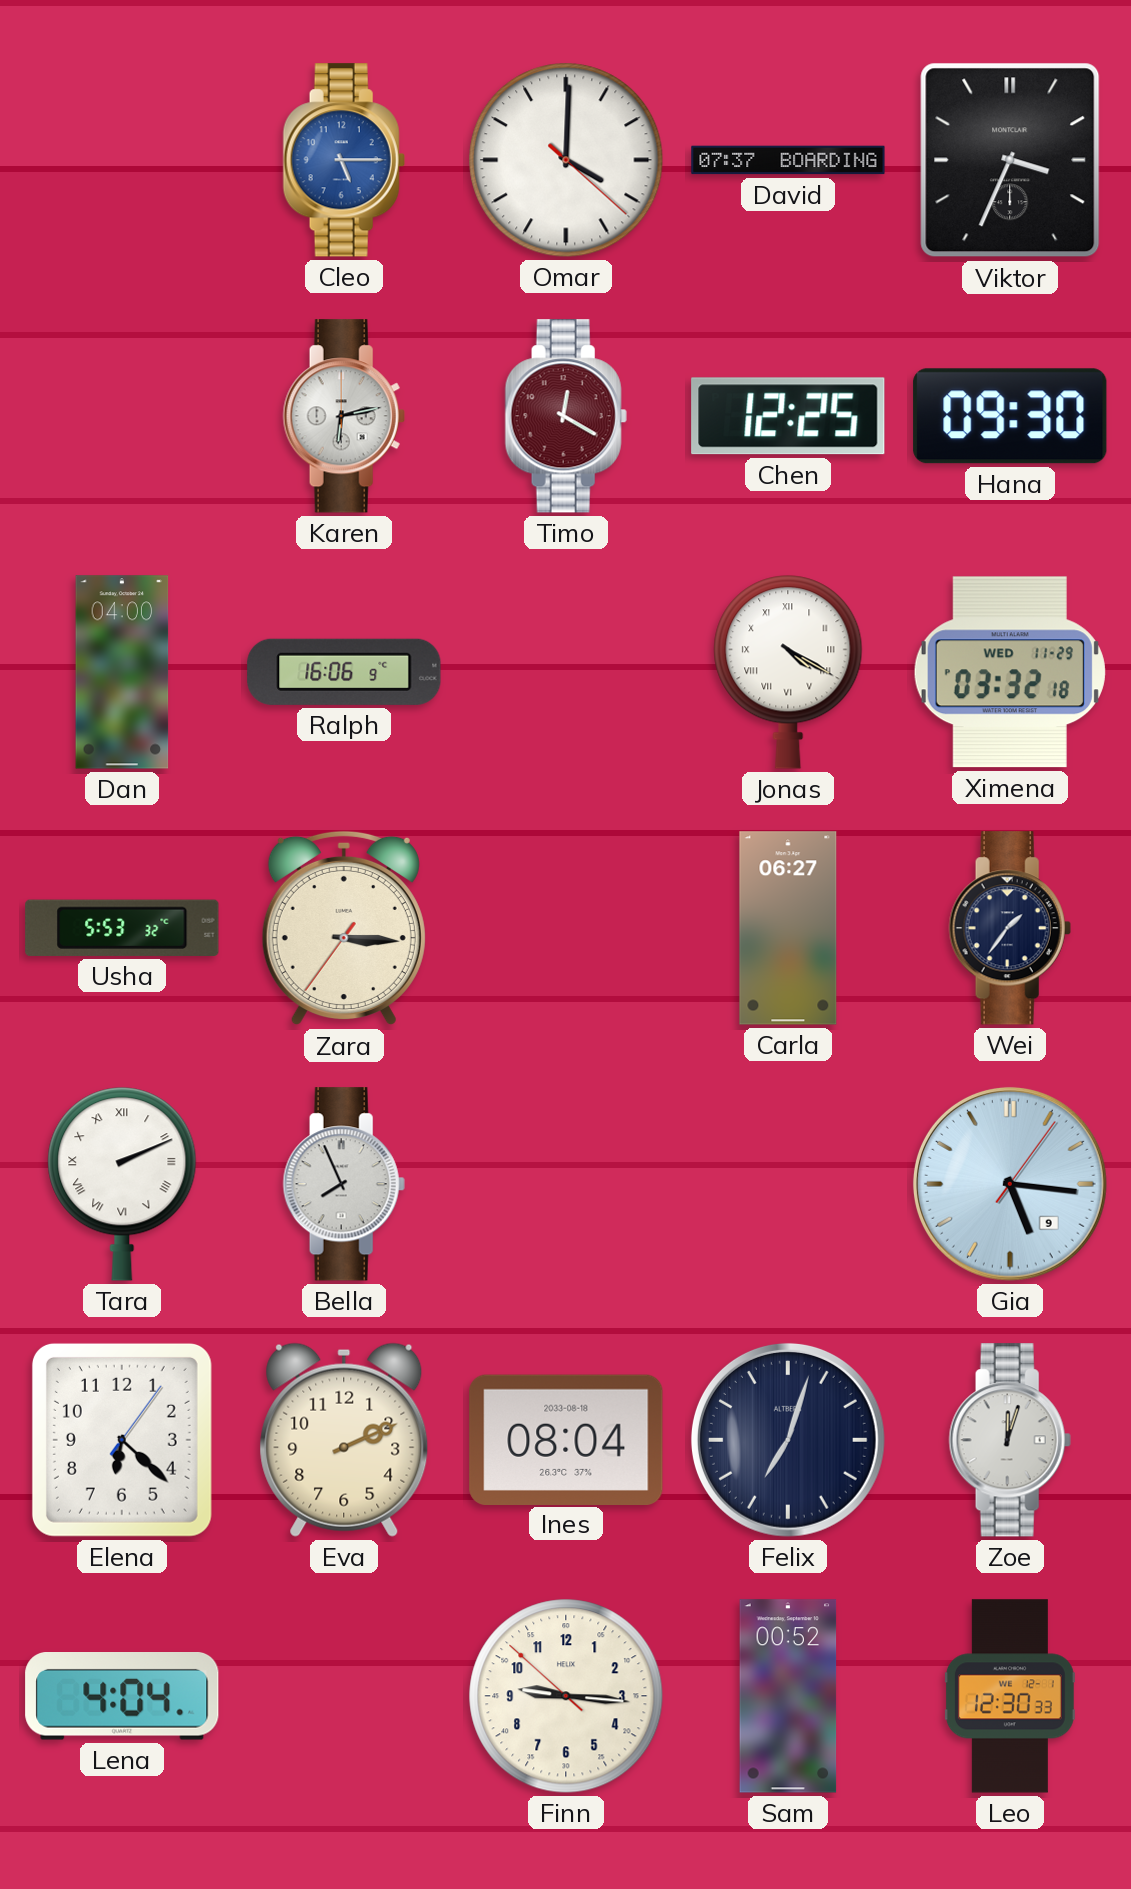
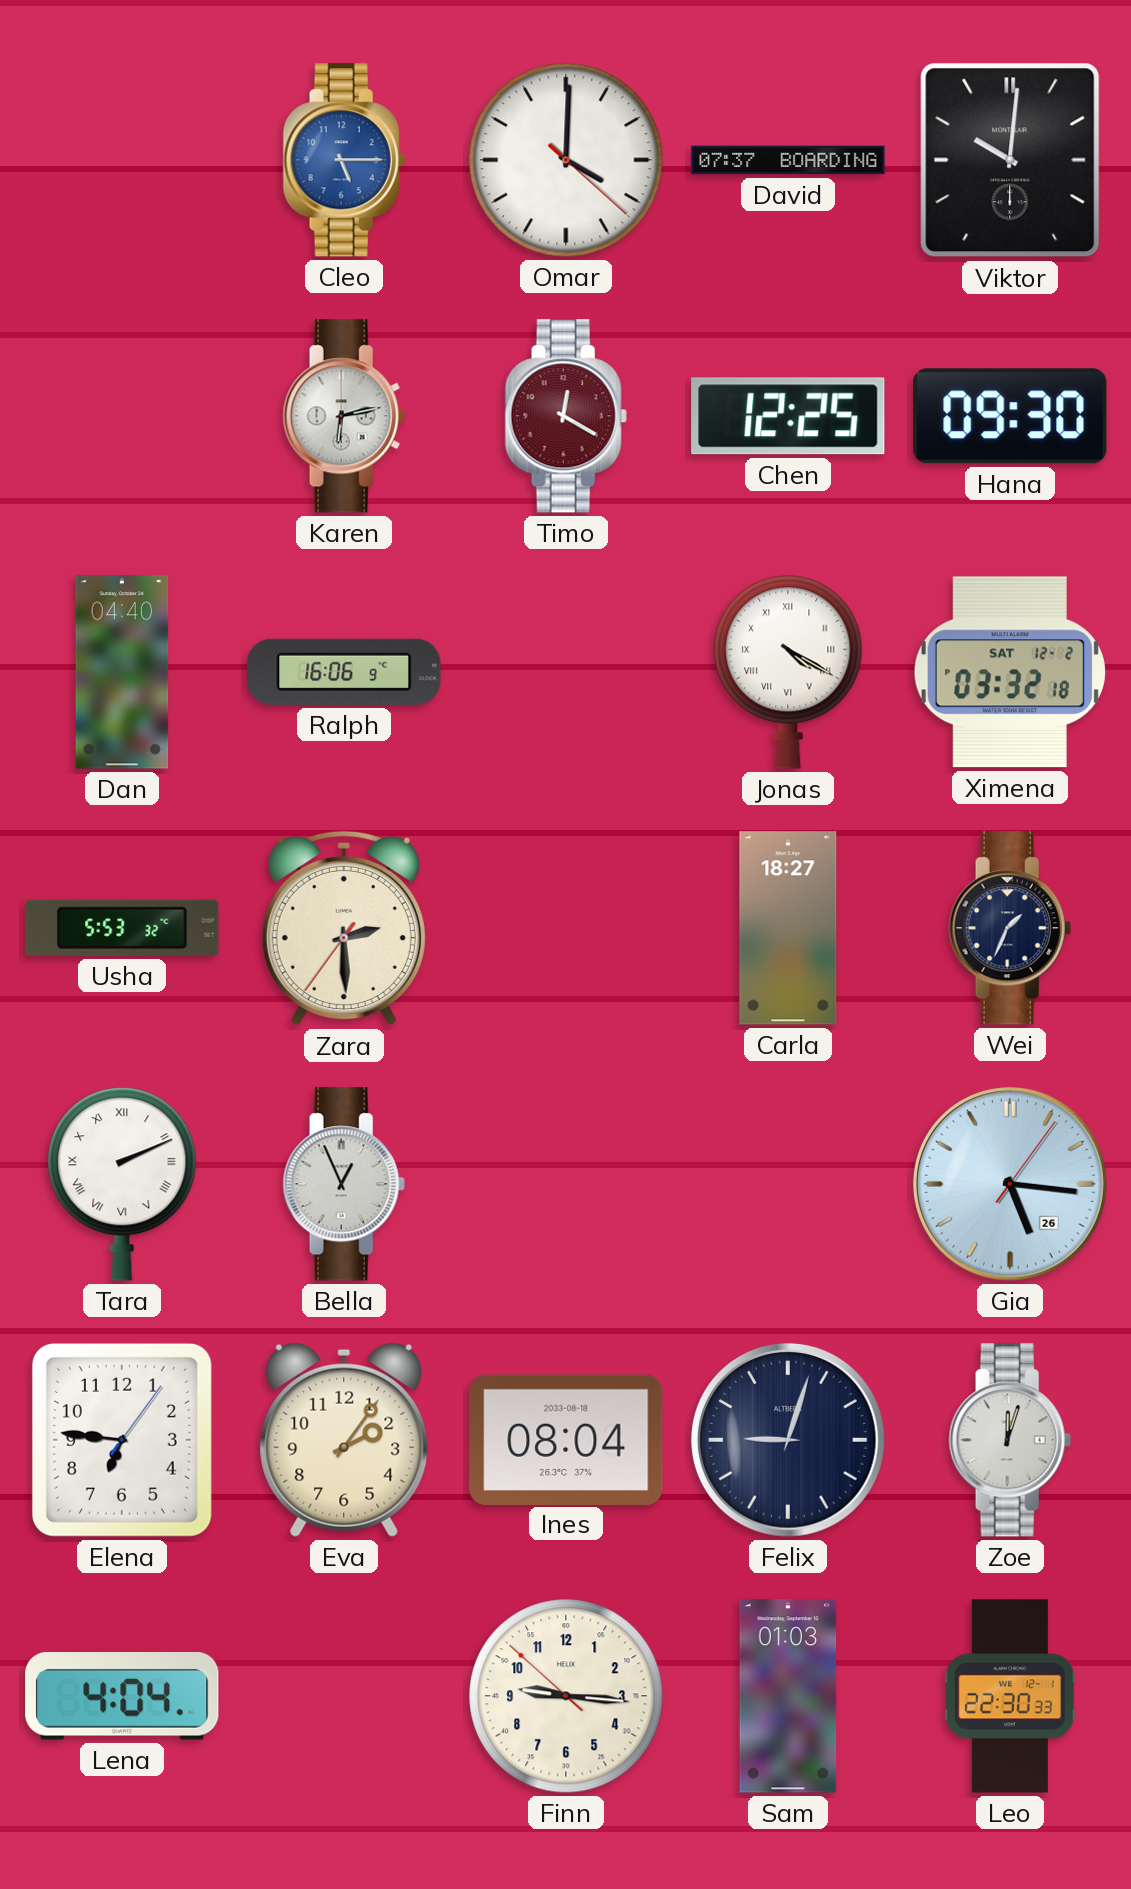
Viktor: 3:34 -> 10:01 (1010, 160)
Dan: 04:00 -> 04:40 (122, 672)
Ximena date: WED 11-29 -> SAT 12-2 (1010, 672)
Zara: 3:15 -> 2:29 (344, 928)
Carla: 06:27 -> 18:27 (788, 928)
Wei: 1:36 -> 1:34 (1010, 928)
Bella: 7:56 -> 12:56 (344, 1184)
Gia date: 9 -> 26 (1010, 1184)
Elena: 6:22 -> 6:46 (122, 1440)
Eva: 2:11 -> 2:06 (344, 1440)
Felix: 7:03 -> 9:03 (788, 1440)
Sam: 00:52 -> 01:03 (788, 1696)
Leo: 12:30 -> 22:30 (1010, 1696)
